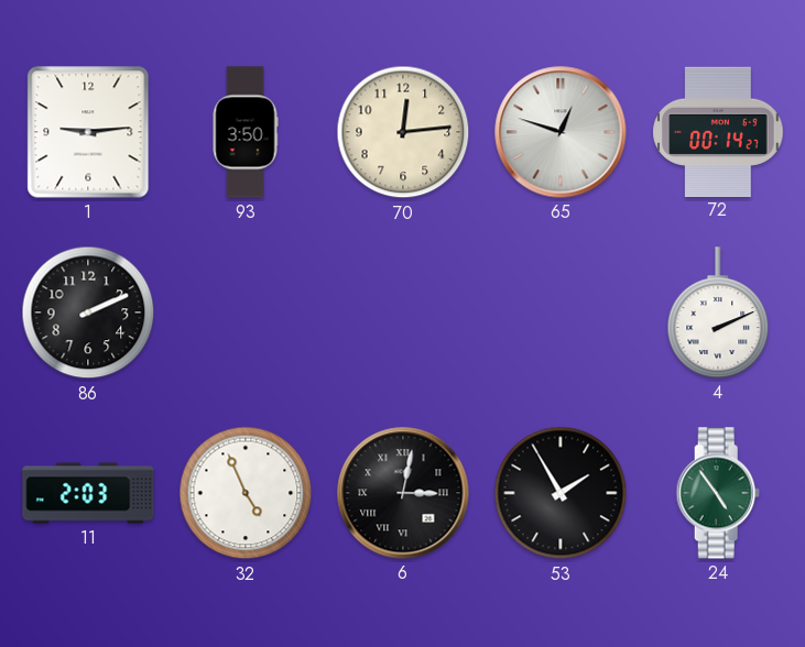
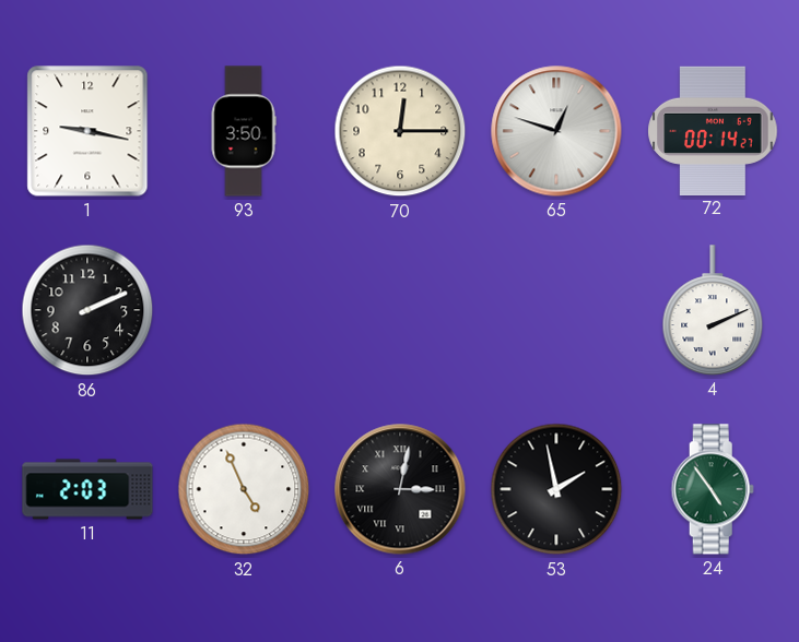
1: 9:14 -> 9:17 (87, 131)
70: 12:14 -> 12:15 (400, 131)
53: 1:55 -> 1:58 (556, 489)
